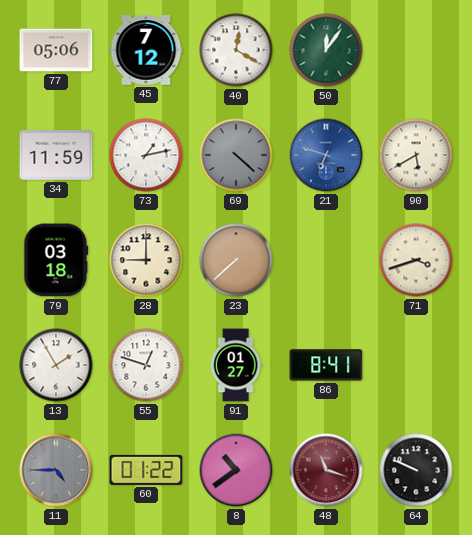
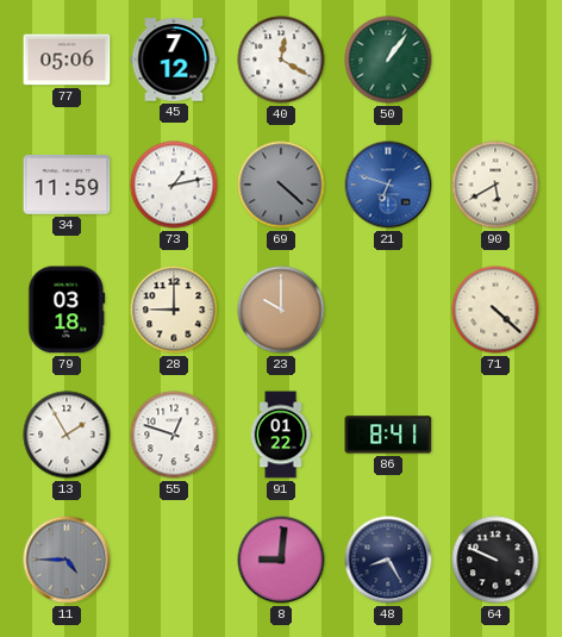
50: 12:06 -> 1:06 (388, 60)
23: 7:38 -> 10:00 (281, 310)
71: 3:42 -> 4:22 (495, 310)
91: 01:27 -> 01:22 (281, 435)
60: 01:22 -> none (146, 470)
8: 10:39 -> 9:01 (281, 560)
48: 11:18 -> 8:25 (388, 560)
48 dial: burgundy -> navy (388, 560)
